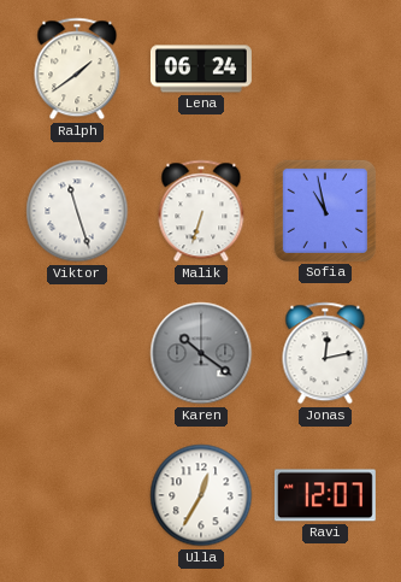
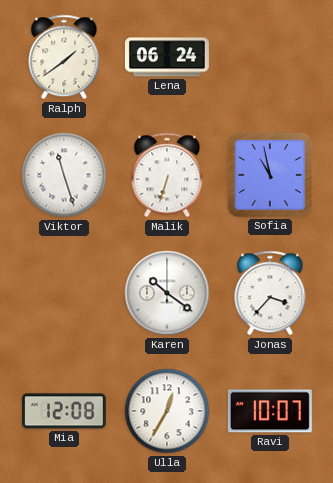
Karen dial: grey -> white (167, 293)
Jonas: 12:13 -> 3:37 (270, 293)
Mia: none -> 12:08 (64, 411)
Ravi: 12:07 -> 10:07 (270, 411)
